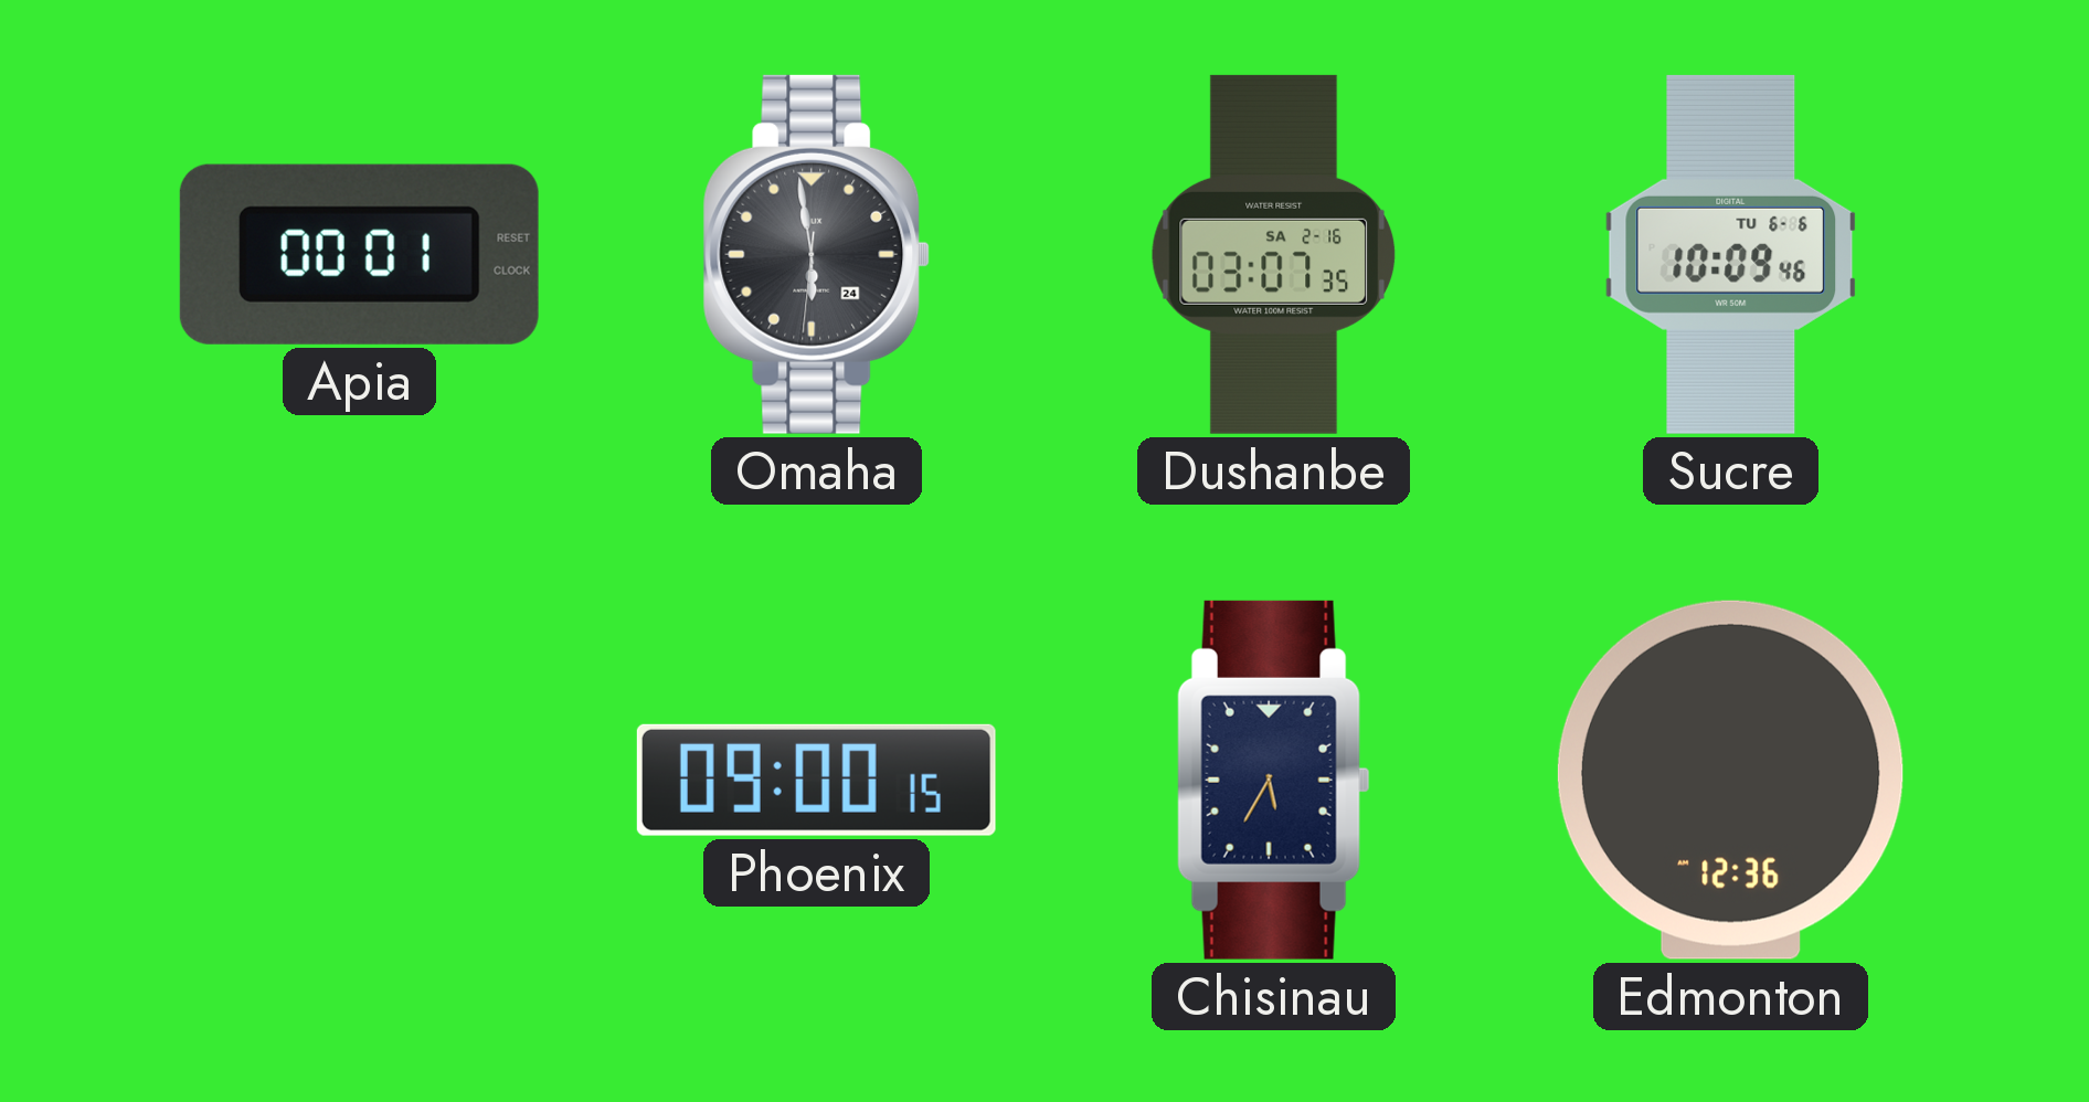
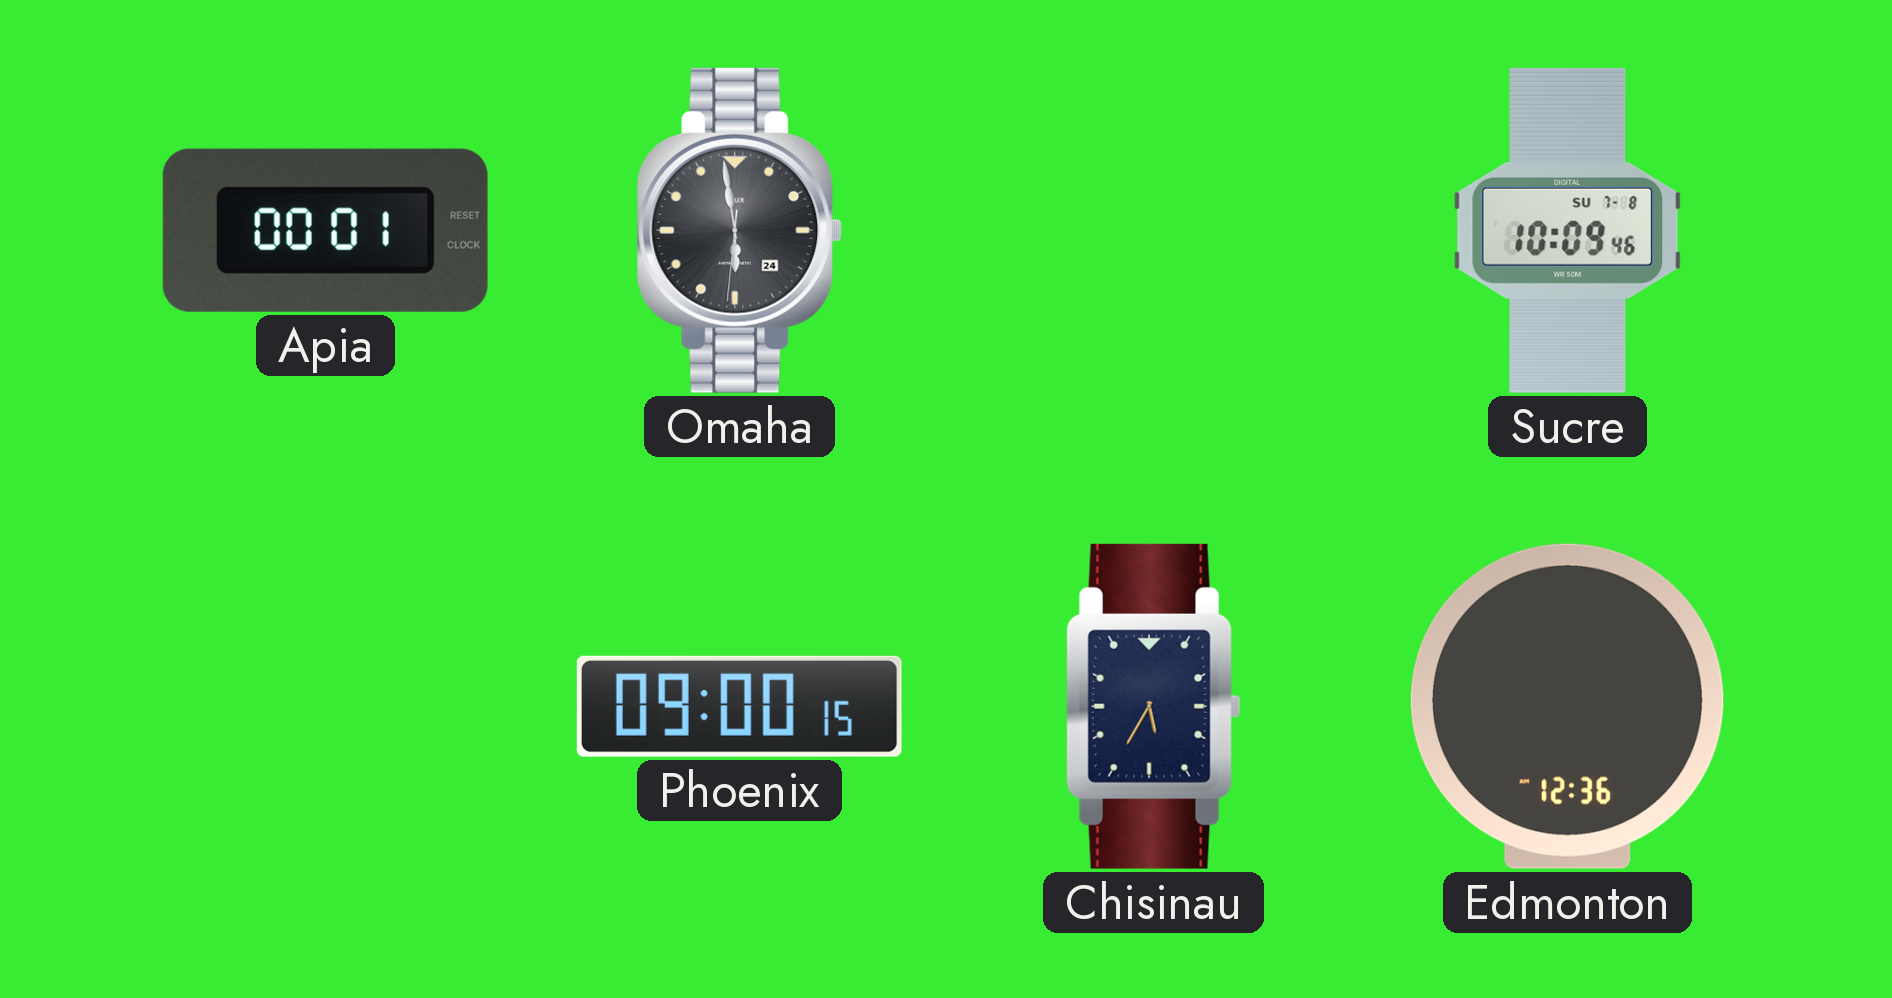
Dushanbe: 03:07 -> none (1274, 254)
Sucre date: TU 6-6 -> SU 7-8 (1568, 230)
